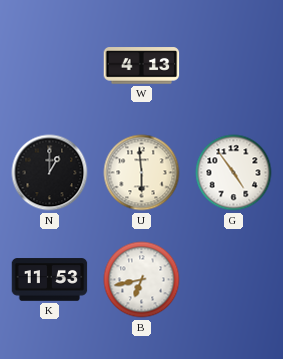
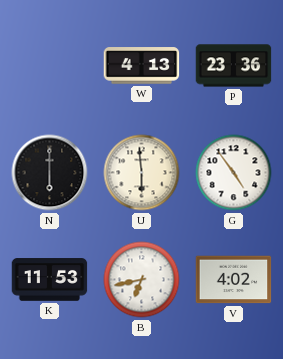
P: none -> 23:36 (234, 66)
N: 1:00 -> 6:00 (50, 173)
V: none -> 4:02 (234, 280)
